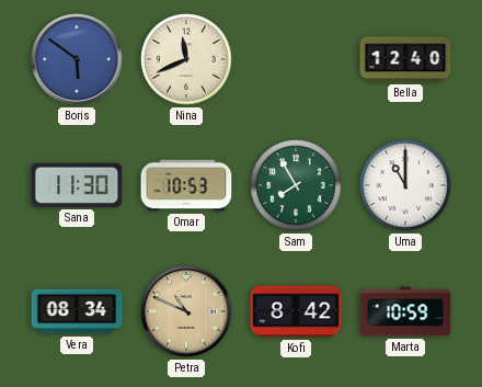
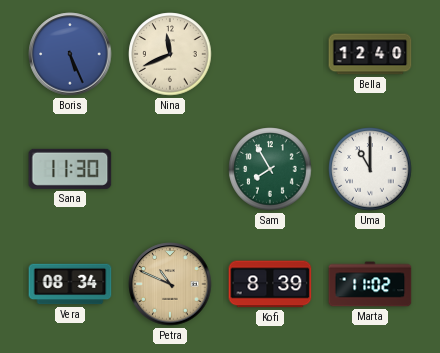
Boris: 5:51 -> 5:26 (70, 54)
Omar: 10:53 -> none (186, 185)
Kofi: 8:42 -> 8:39 (270, 284)
Marta: 10:59 -> 11:02 (370, 284)
